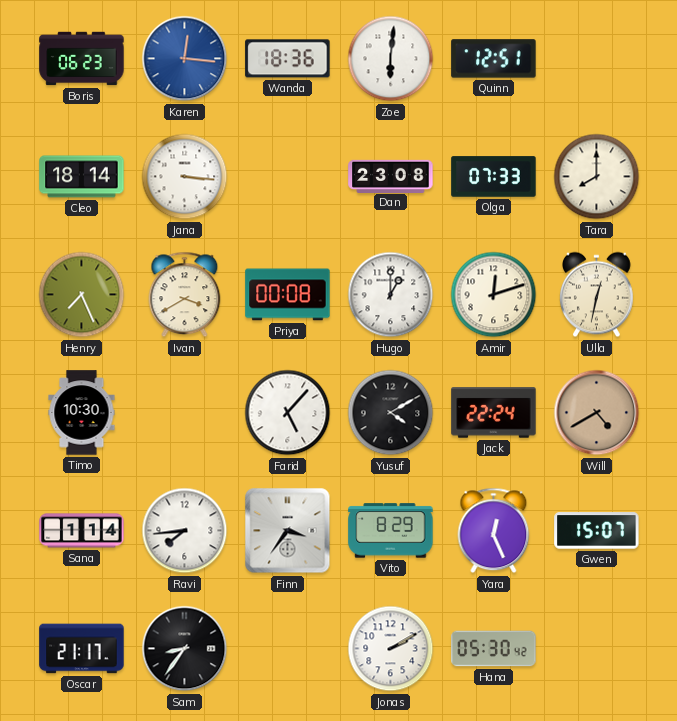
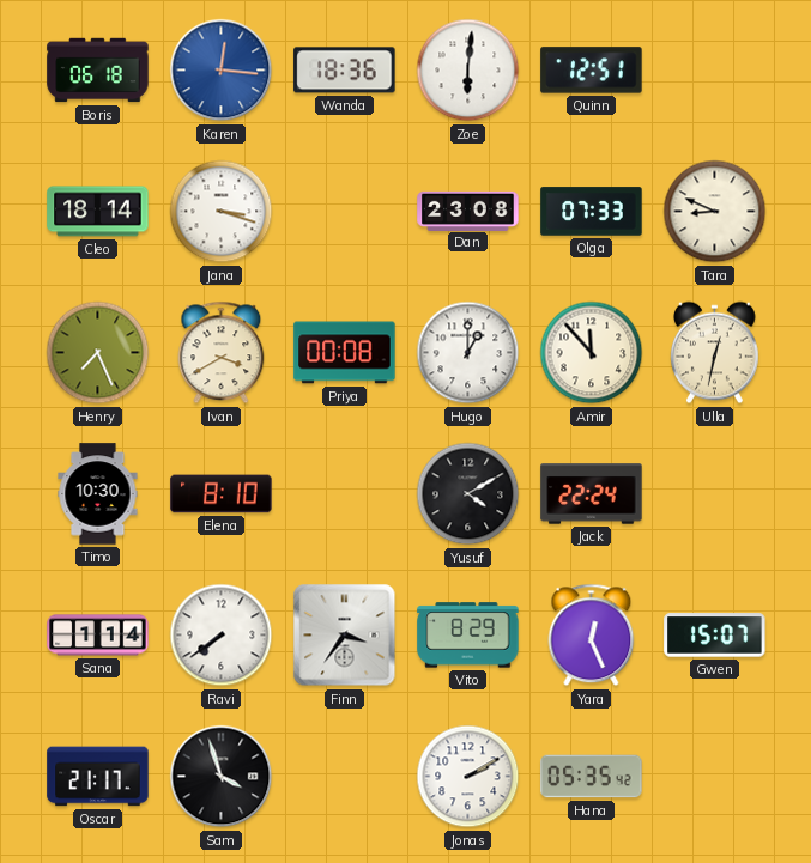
Boris: 06:23 -> 06:18 (98, 71)
Jana: 3:16 -> 3:18 (222, 212)
Tara: 8:00 -> 8:49 (715, 212)
Amir: 12:12 -> 11:53 (592, 353)
Elena: none -> 8:10 (222, 494)
Farid: 5:07 -> none (288, 413)
Will: 4:40 -> none (597, 413)
Ravi: 7:44 -> 7:39 (222, 636)
Sam: 8:36 -> 3:57 (222, 777)
Hana: 05:30 -> 05:35 (592, 777)
